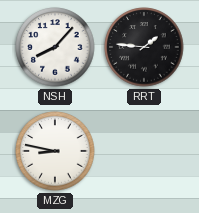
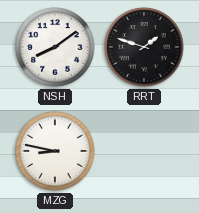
NSH: 8:07 -> 8:09 (55, 47)
RRT: 1:46 -> 1:48 (144, 47)
